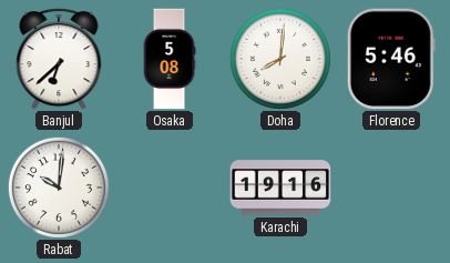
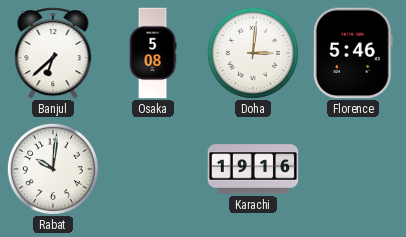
Doha: 8:01 -> 3:01 (253, 53)
